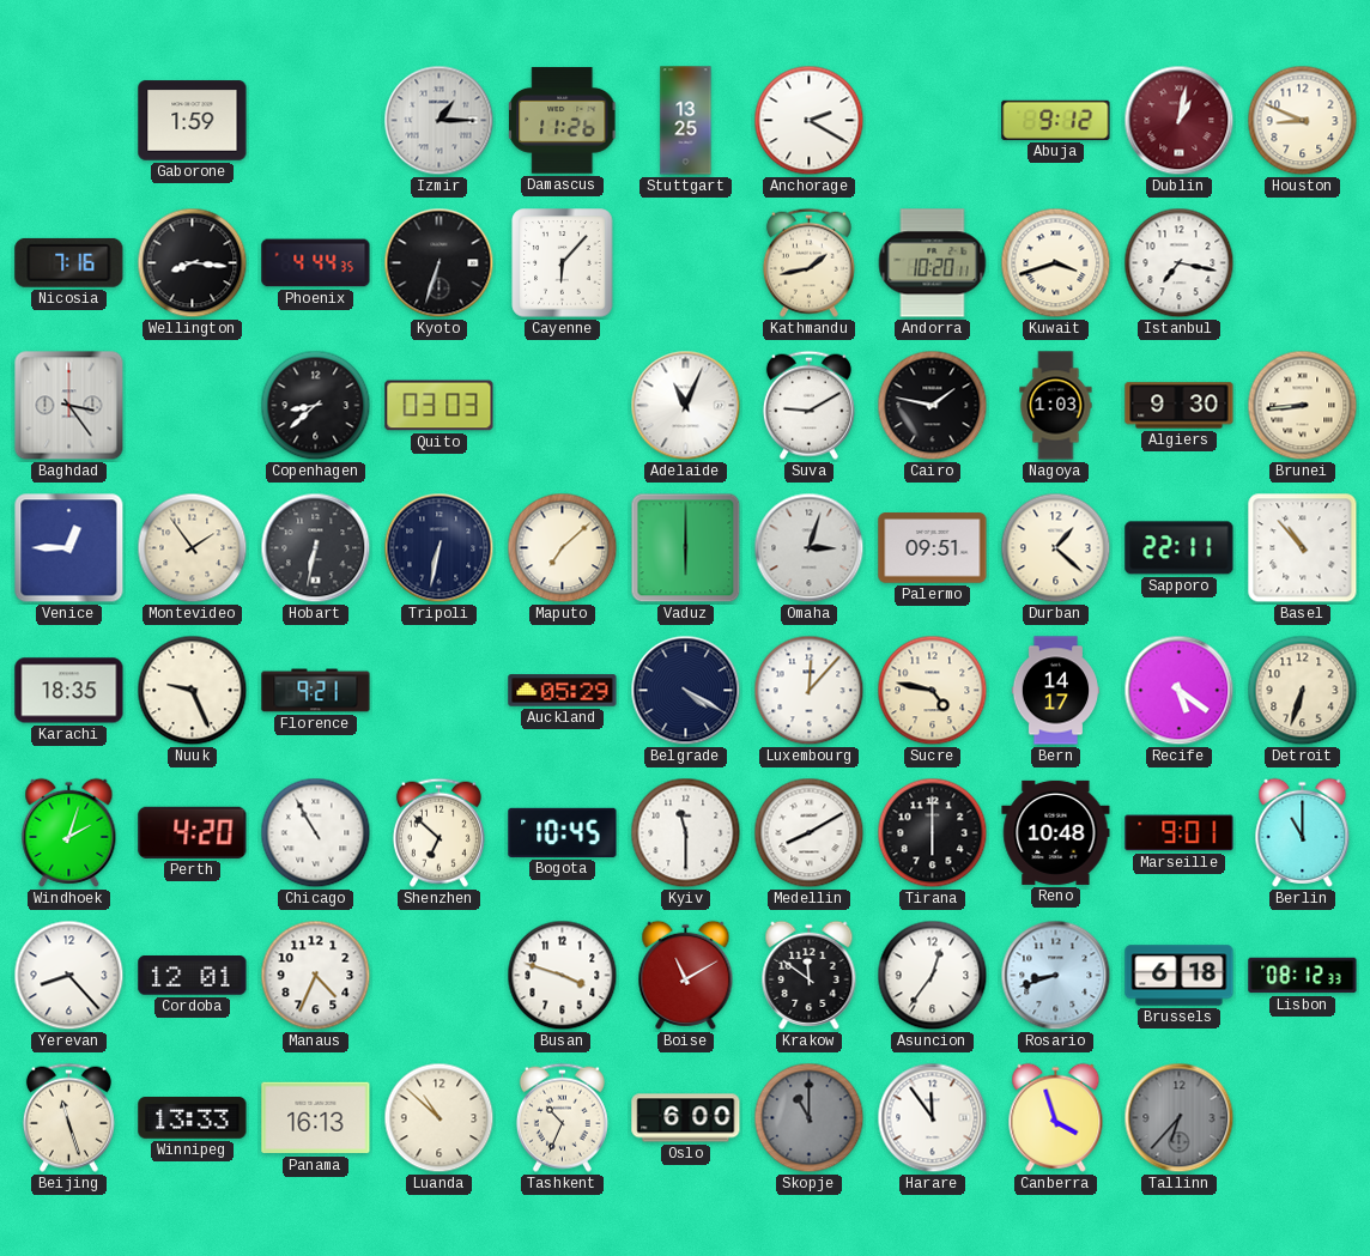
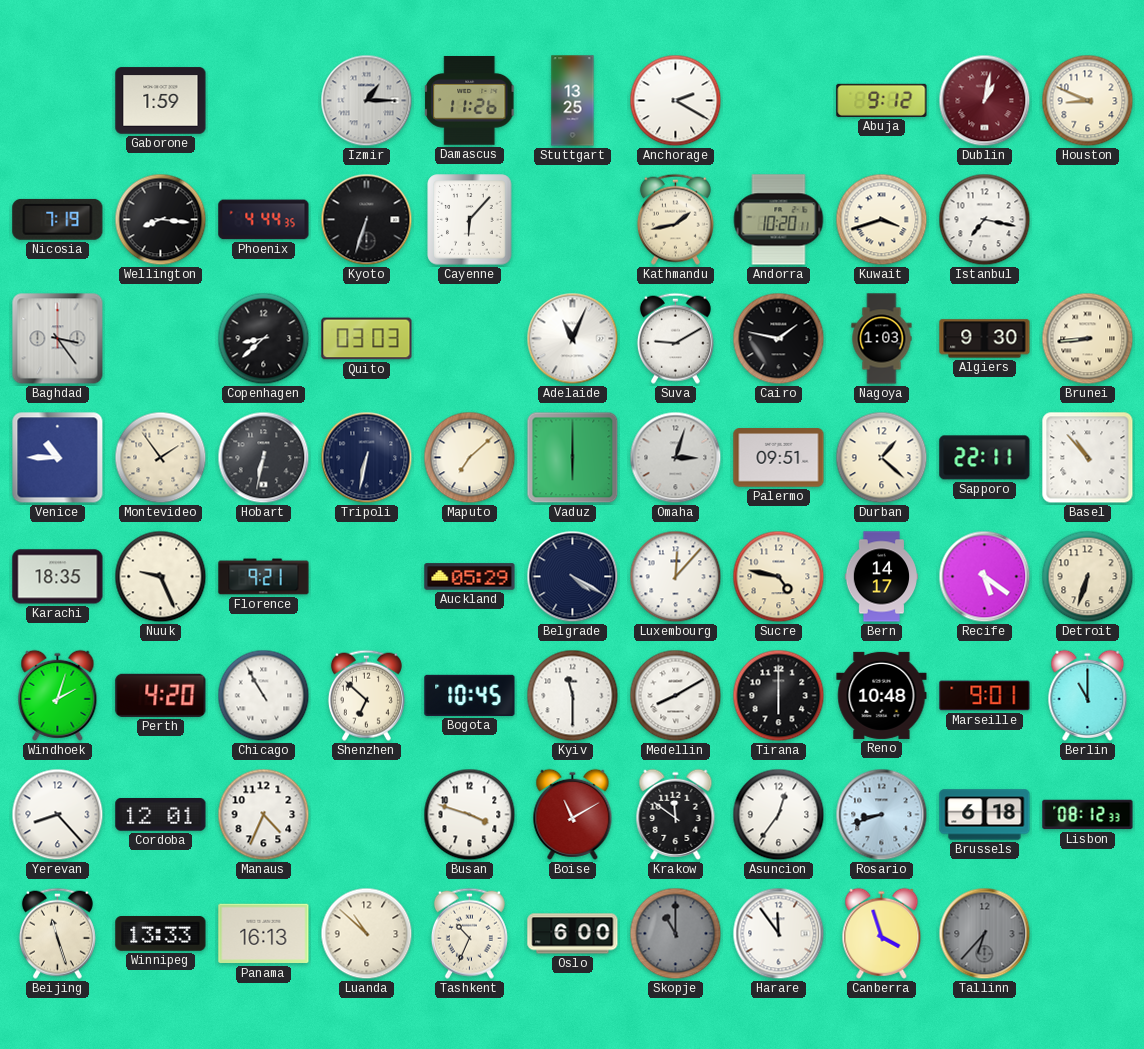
Nicosia: 7:16 -> 7:19 (58, 219)
Venice: 12:45 -> 10:45 (58, 458)
